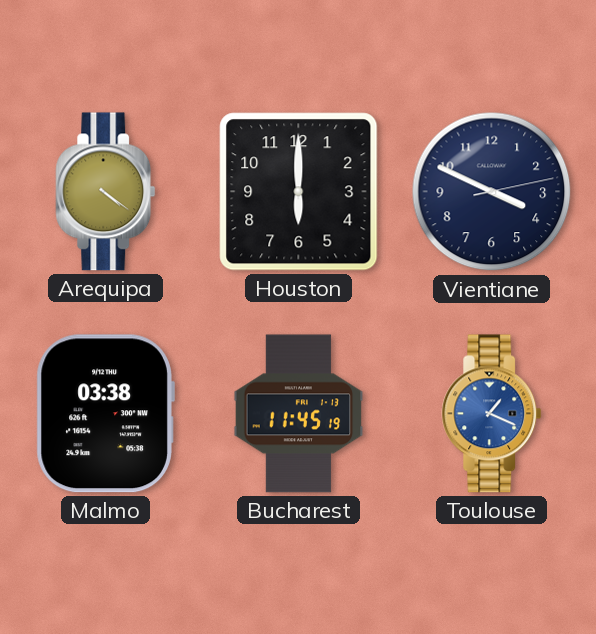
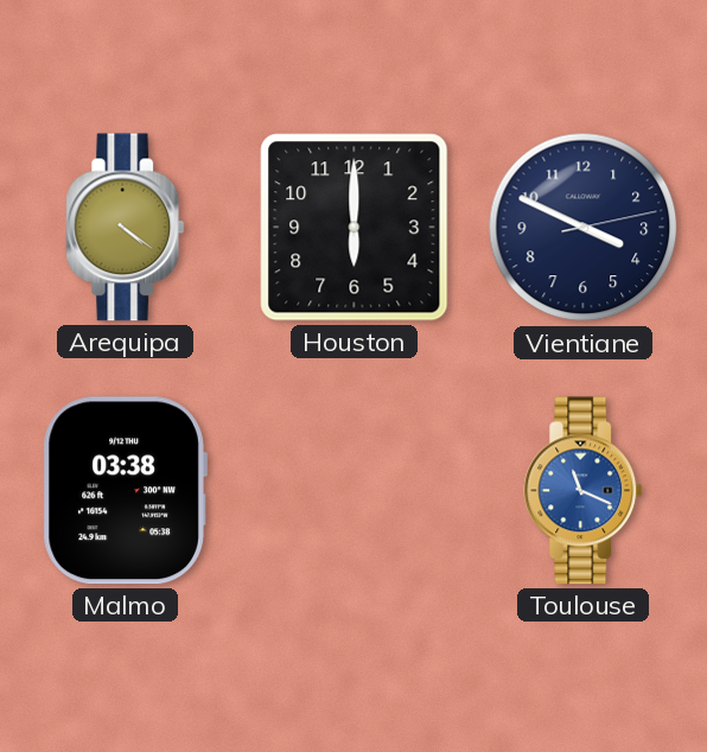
Bucharest: 11:45 -> none (299, 414)
Toulouse: 1:19 -> 11:19 (584, 491)
